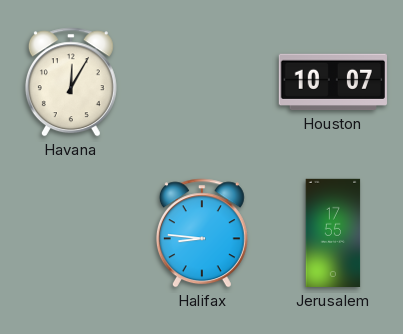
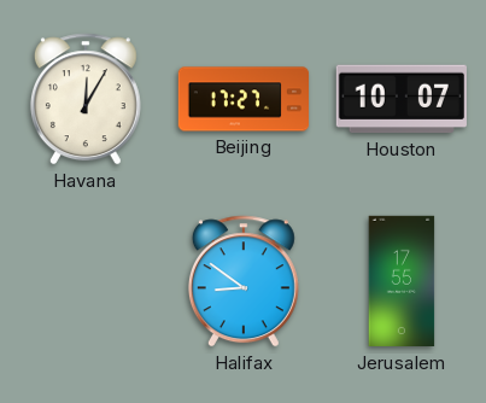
Beijing: none -> 17:27 (244, 99)
Halifax: 8:46 -> 8:51 (244, 281)
